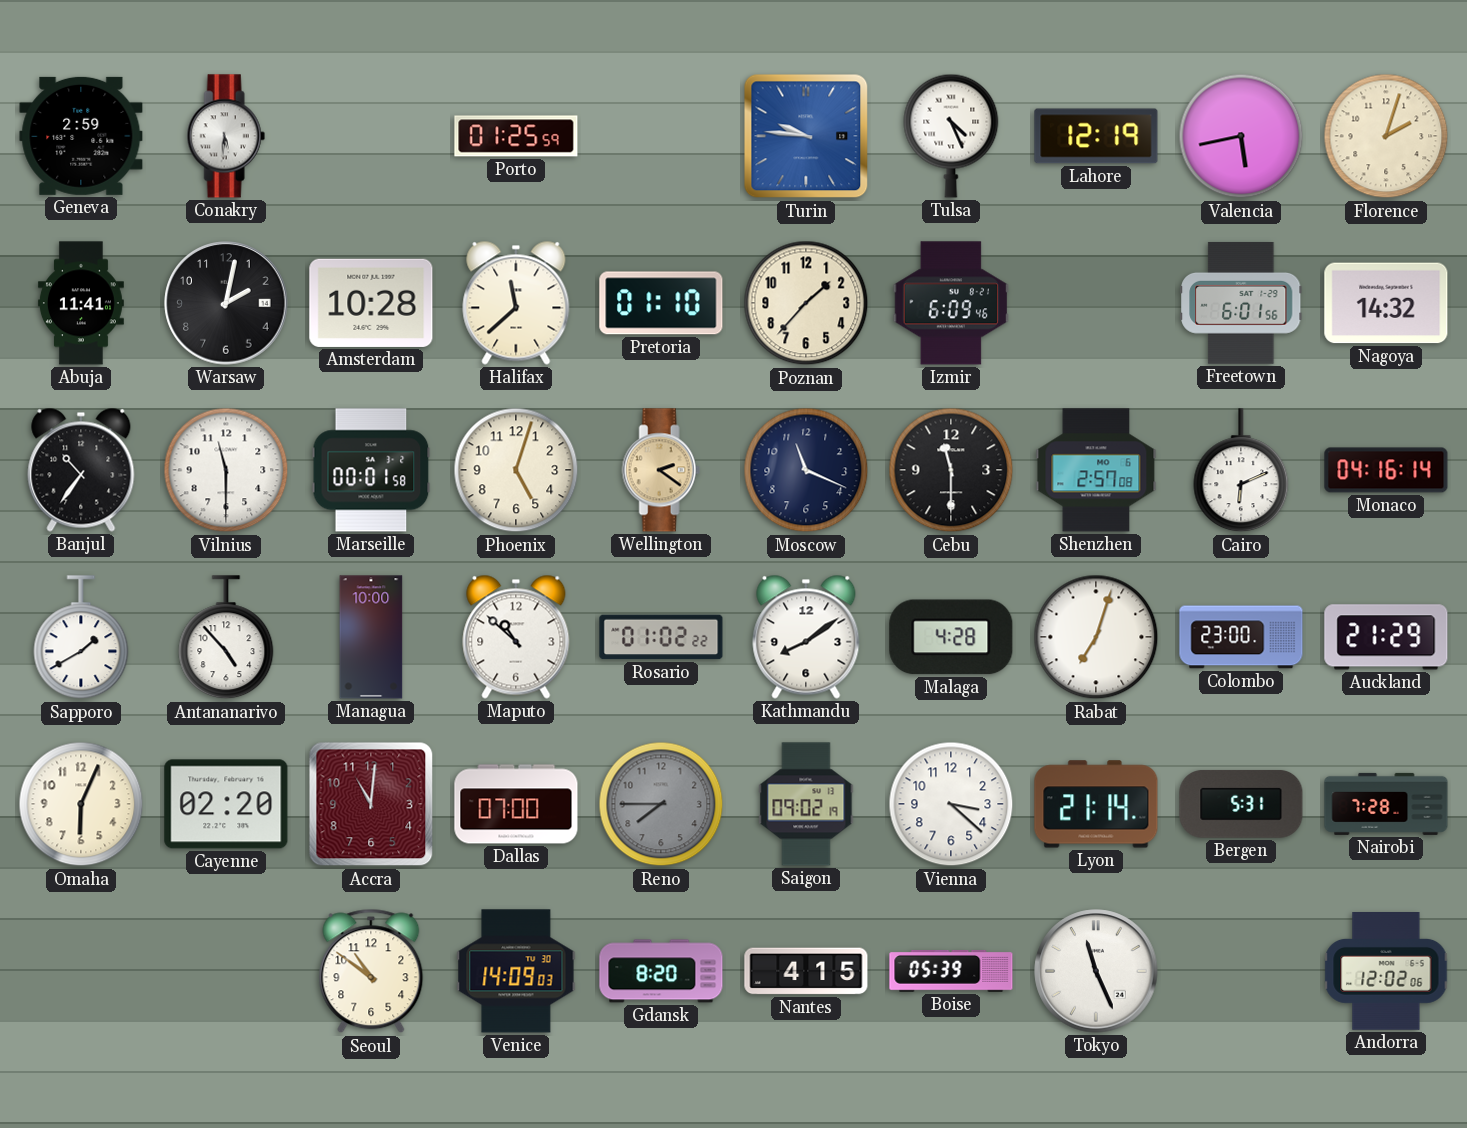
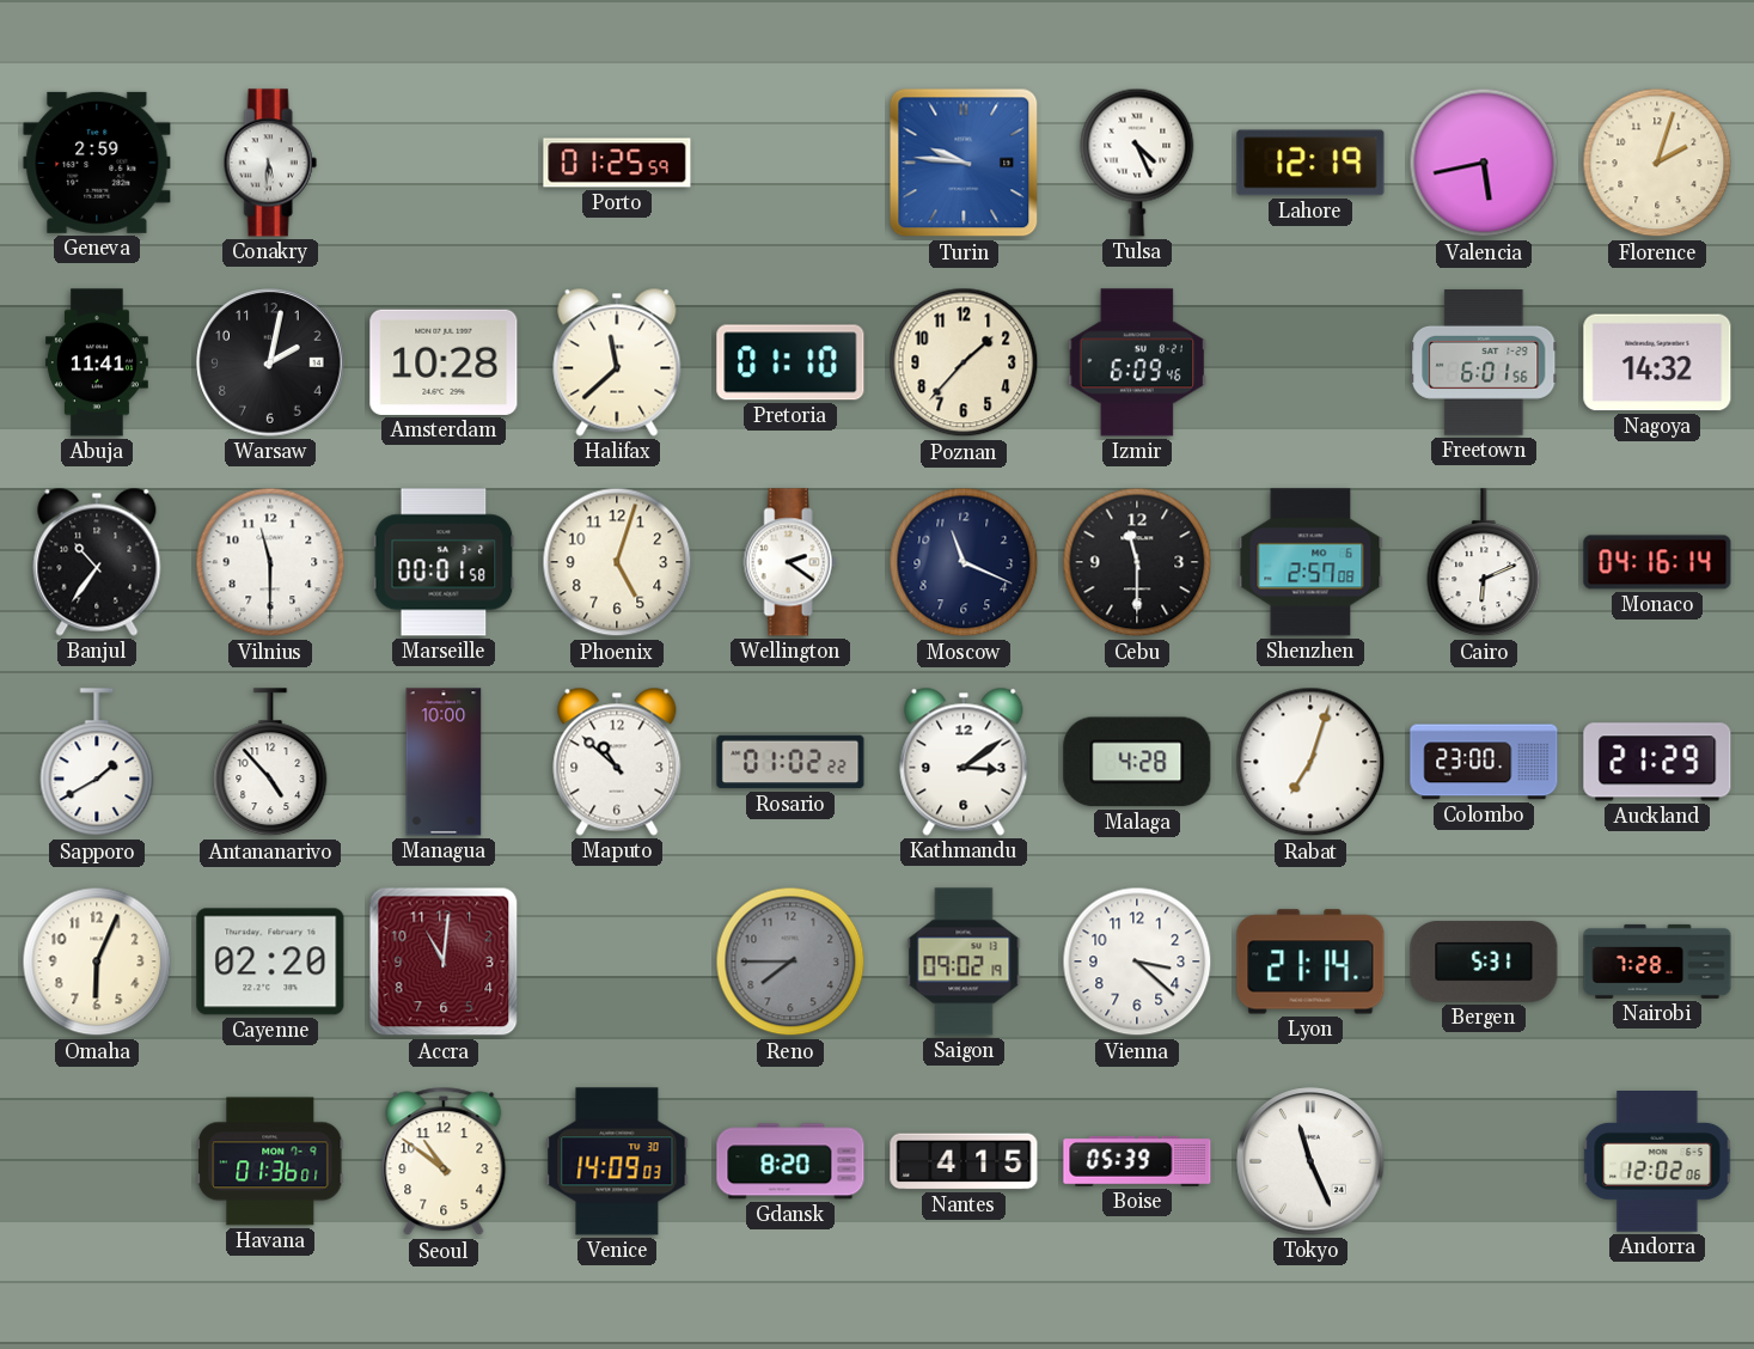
Wellington dial: champagne -> white (790, 562)
Kathmandu: 8:09 -> 3:09 (964, 762)
Dallas: 07:00 -> none (516, 804)
Havana: none -> 01:36 (270, 1161)
